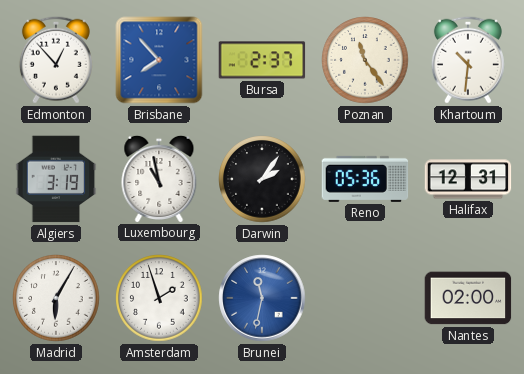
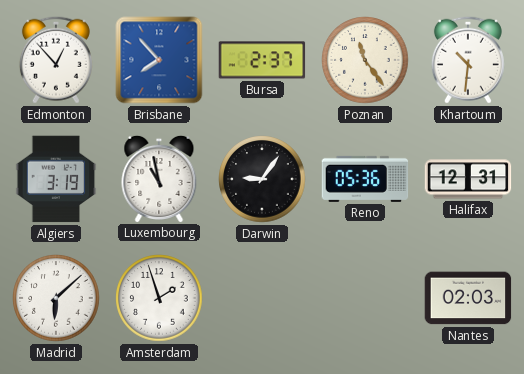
Darwin: 2:06 -> 9:06 (262, 179)
Madrid: 6:05 -> 6:08 (56, 298)
Brunei: 11:32 -> none (262, 298)
Nantes: 02:00 -> 02:03 (468, 298)
